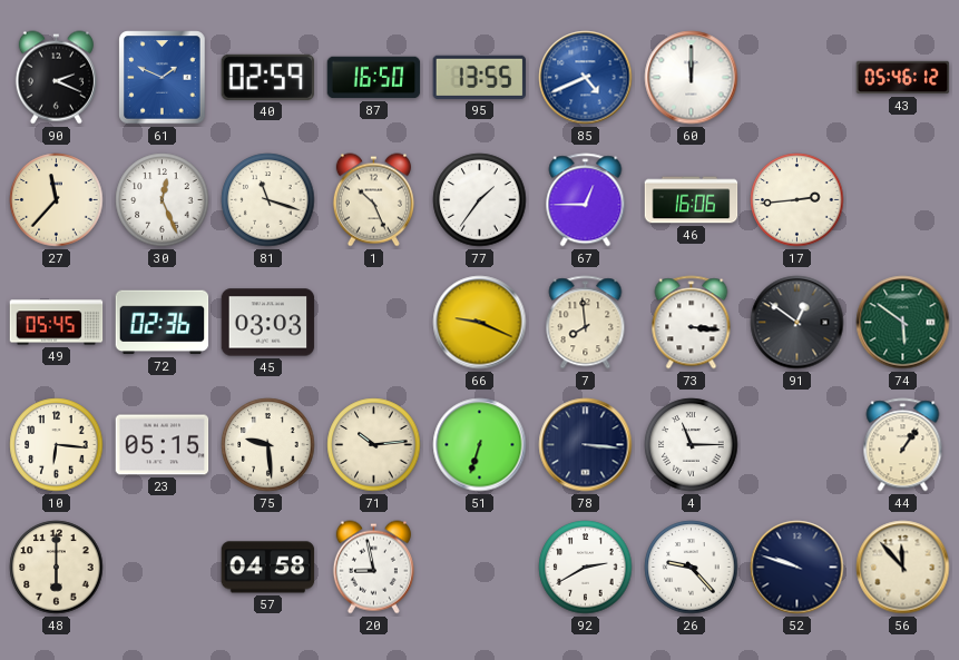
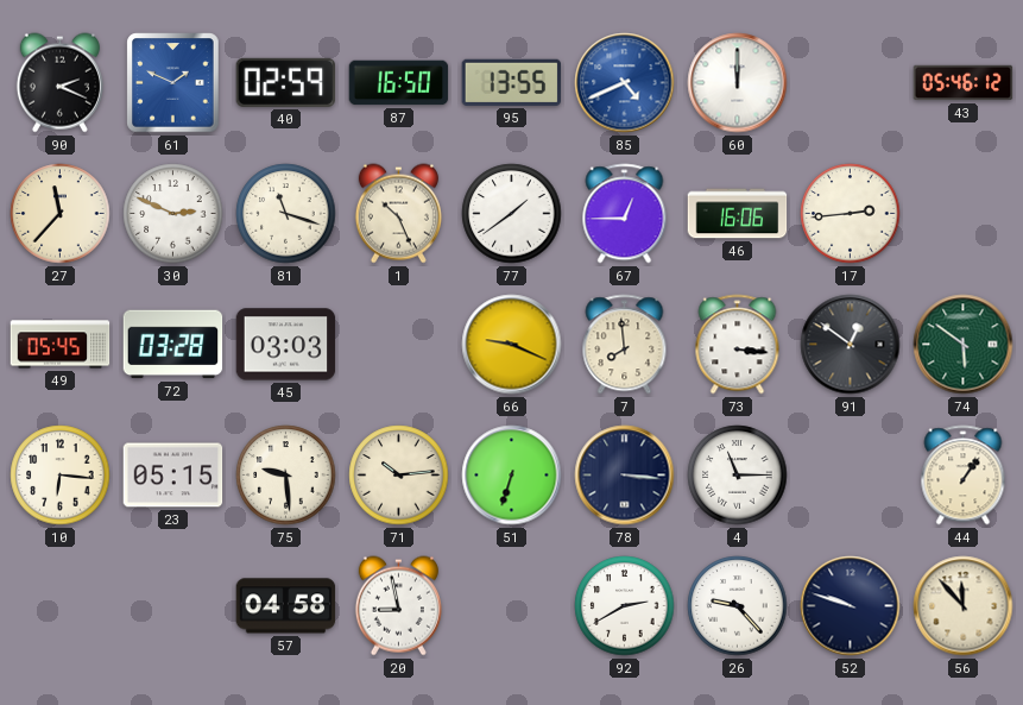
30: 12:26 -> 2:49 (173, 214)
77: 1:36 -> 1:39 (512, 214)
72: 02:36 -> 03:28 (173, 345)
48: 6:00 -> none (57, 568)
